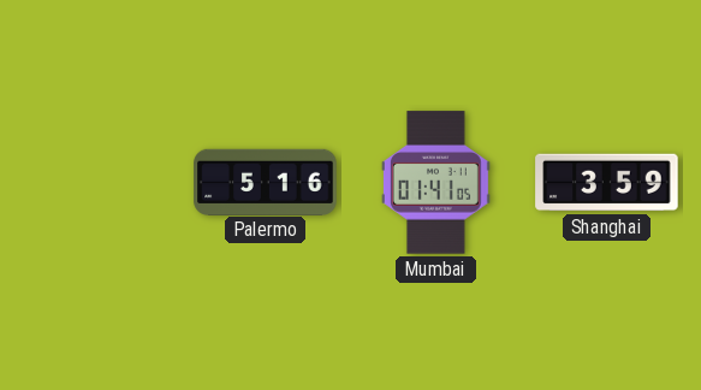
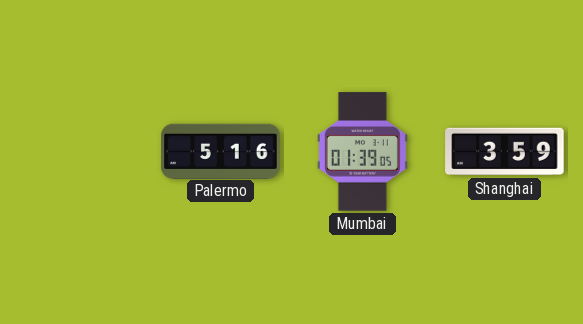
Mumbai: 01:41 -> 01:39 (362, 152)
